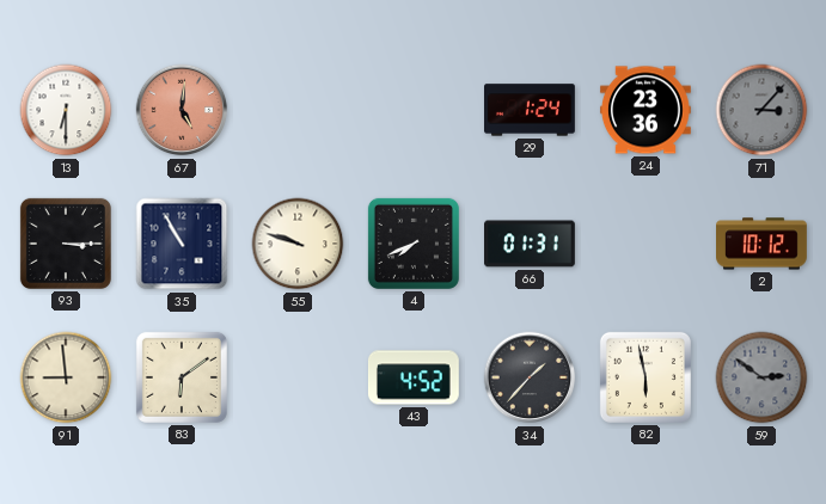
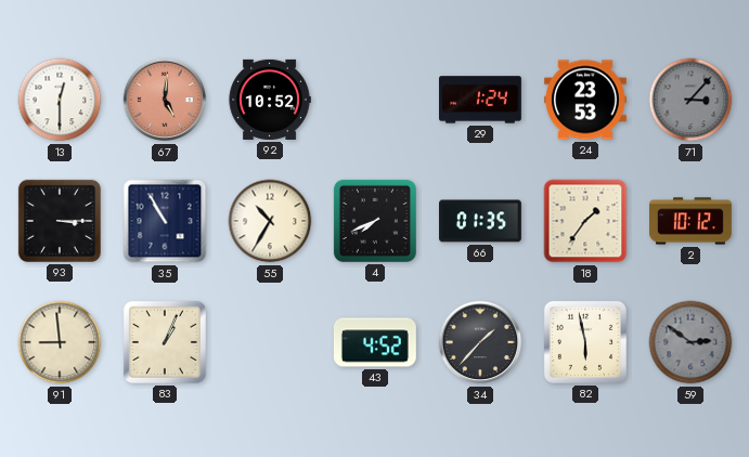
13: 6:30 -> 12:30 (60, 100)
92: none -> 10:52 (270, 100)
24: 23:36 -> 23:53 (585, 100)
55: 9:48 -> 10:35 (270, 221)
66: 01:31 -> 01:35 (481, 221)
18: none -> 1:36 (585, 221)
83: 6:09 -> 1:04 (165, 342)
